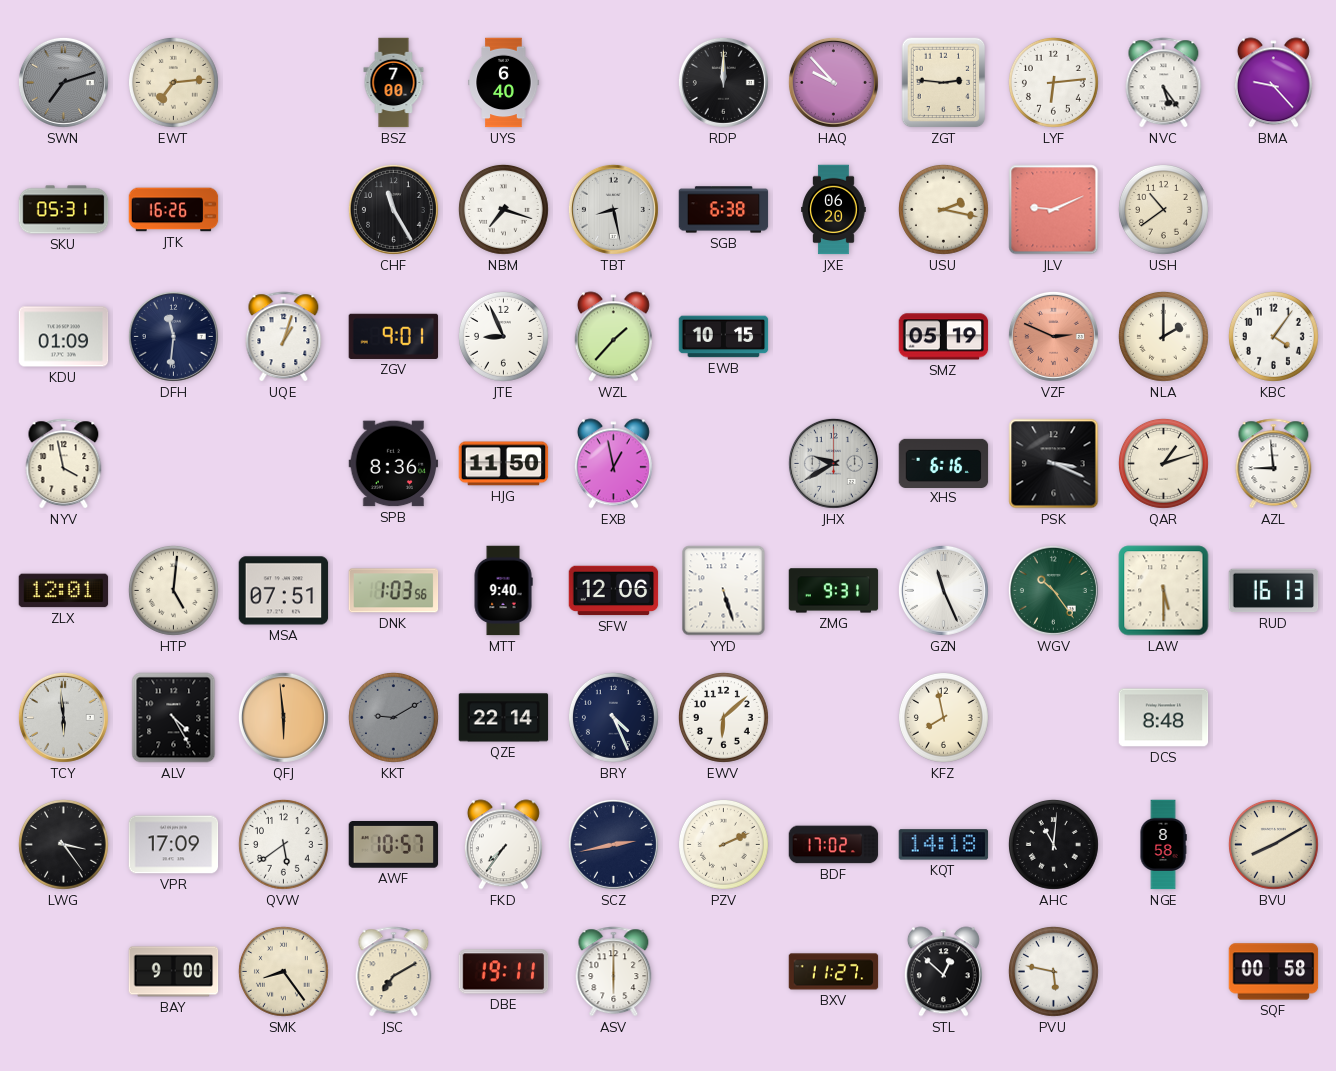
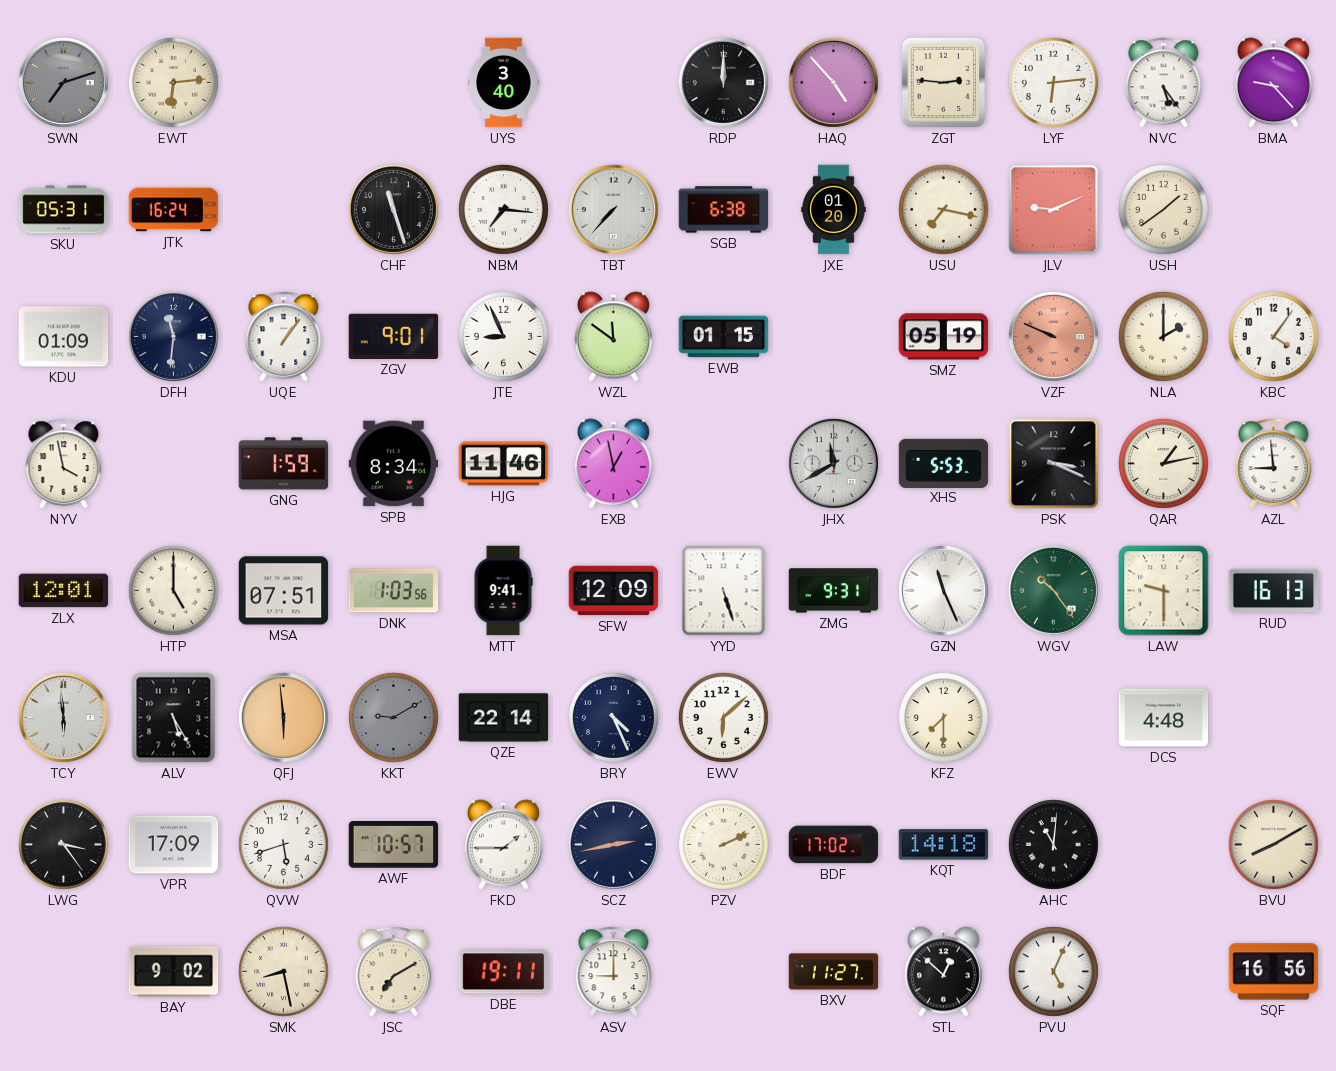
EWT: 7:14 -> 6:14 (173, 82)
BSZ: 7:00 -> none (394, 83)
UYS: 6:40 -> 3:40 (504, 83)
HAQ: 9:53 -> 4:53 (833, 82)
JTK: 16:26 -> 16:24 (174, 210)
CHF: 11:25 -> 11:27 (393, 209)
NBM: 7:18 -> 7:16 (503, 209)
TBT: 8:28 -> 7:37 (613, 209)
JXE: 06:20 -> 01:20 (834, 210)
USU: 2:17 -> 7:17 (943, 209)
USH: 10:39 -> 1:39 (1163, 209)
UQE: 1:03 -> 1:06 (284, 337)
WZL: 1:37 -> 11:51 (613, 337)
EWB: 10:15 -> 01:15 (724, 337)
VZF: 2:49 -> 9:49 (1053, 336)
GNG: none -> 1:59 (284, 464)
SPB: 8:36 -> 8:34 (394, 464)
HJG: 11:50 -> 11:46 (504, 464)
JHX: 9:40 -> 11:40 (833, 463)
XHS: 6:16 -> 5:53 (944, 463)
QAR: 1:12 -> 1:13 (1163, 463)
HTP: 5:01 -> 5:00 (173, 590)
MTT: 9:40 -> 9:41 (503, 591)
SFW: 12:06 -> 12:09 (614, 591)
LAW: 5:30 -> 9:30 (1164, 591)
ALV: 4:25 -> 5:25 (174, 718)
KFZ: 7:58 -> 7:30 (943, 717)
DCS: 8:48 -> 4:48 (1164, 718)
QVW: 5:39 -> 5:42 (283, 844)
FKD: 7:36 -> 1:45 (503, 845)
NGE: 8:58 -> none (1163, 845)
BAY: 9:00 -> 9:02 (174, 972)
SMK: 8:24 -> 8:28 (283, 971)
ASV: 6:00 -> 9:00 (614, 972)
PVU: 5:47 -> 5:04 (1053, 971)
SQF: 00:58 -> 16:56 (1274, 972)
